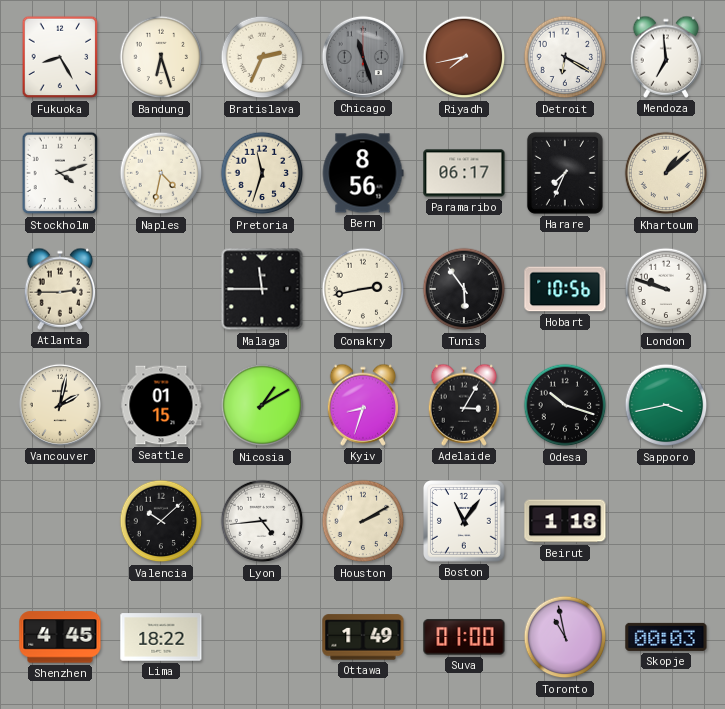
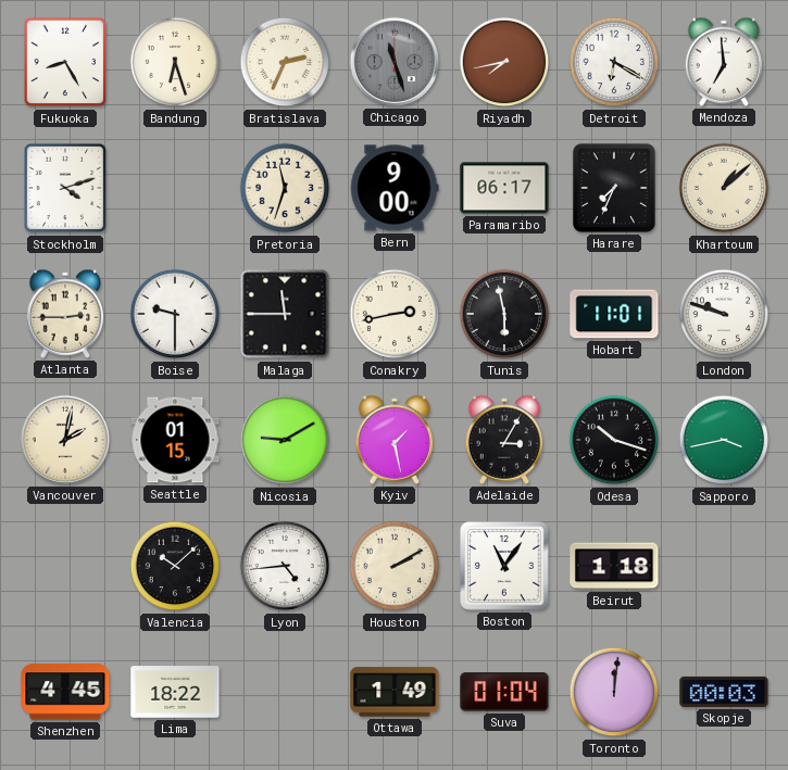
Naples: 4:32 -> none (161, 173)
Bern: 8:56 -> 9:00 (395, 188)
Boise: none -> 9:30 (175, 314)
Tunis: 5:54 -> 5:58 (504, 314)
Hobart: 10:56 -> 11:01 (614, 314)
Nicosia: 1:10 -> 9:10 (285, 440)
Kyiv: 8:33 -> 1:28 (395, 440)
Suva: 01:00 -> 01:04 (504, 692)
Toronto: 10:58 -> 12:01 (614, 692)
